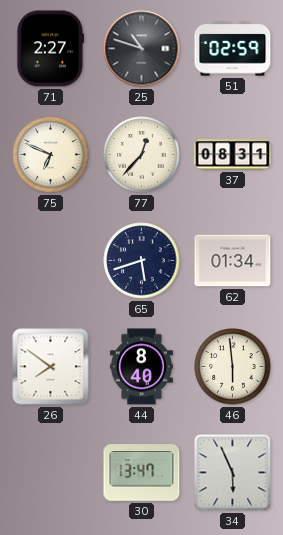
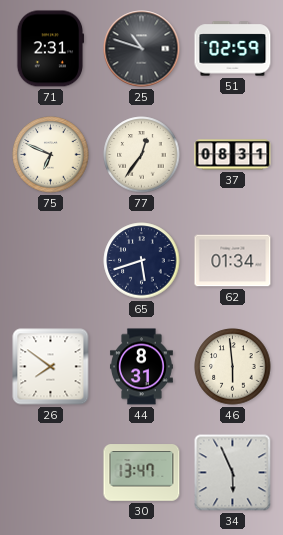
71: 2:27 -> 2:31 (50, 49)
77: 12:37 -> 12:36 (142, 155)
44: 8:40 -> 8:31 (141, 367)
